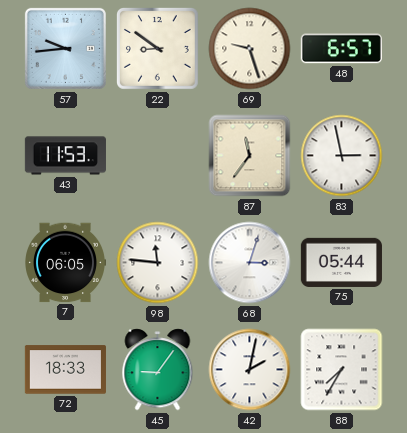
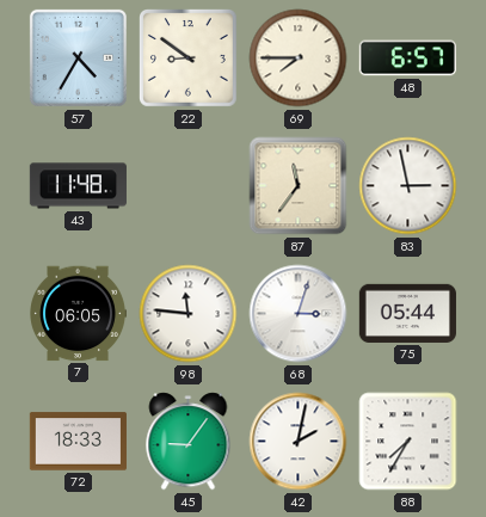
57: 9:44 -> 4:35 (78, 57)
69: 9:27 -> 7:45 (299, 59)
43: 11:53 -> 11:48 (78, 186)
